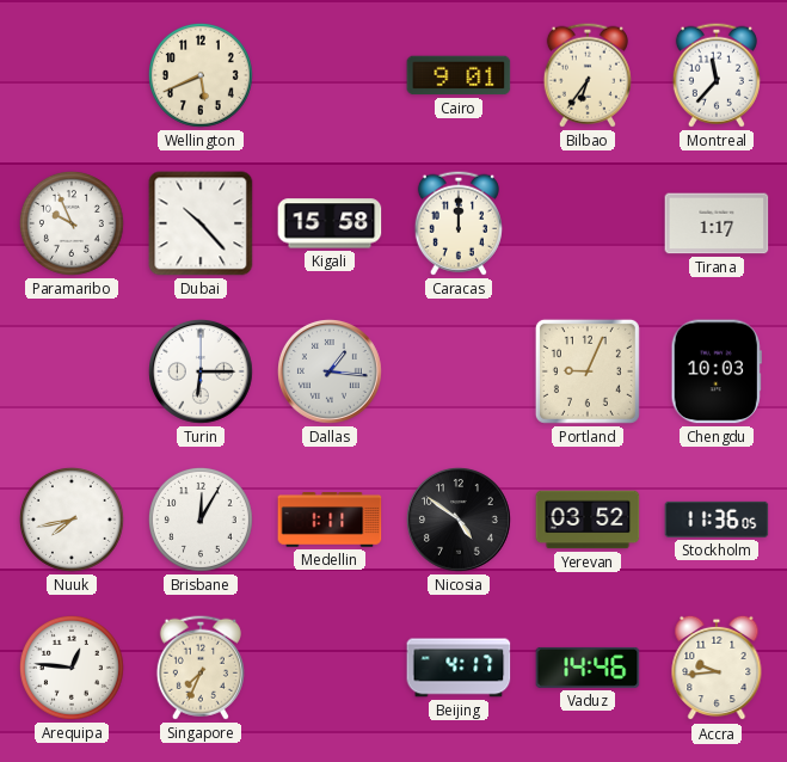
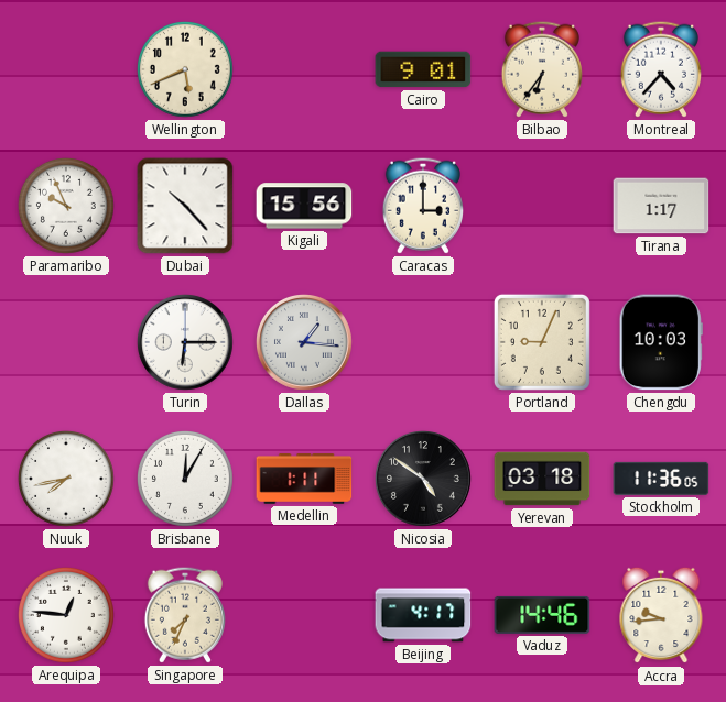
Montreal: 11:37 -> 4:37 (661, 69)
Kigali: 15:58 -> 15:56 (304, 206)
Caracas: 12:00 -> 3:00 (423, 206)
Yerevan: 03:52 -> 03:18 (542, 479)
